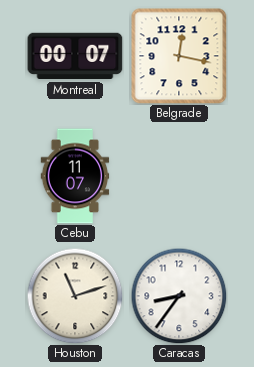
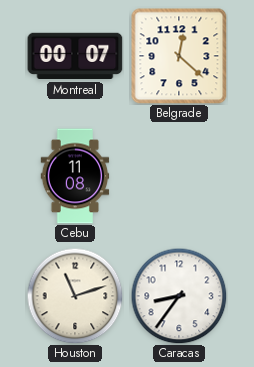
Belgrade: 12:17 -> 12:22 (179, 56)
Cebu: 11:07 -> 11:08 (75, 176)
